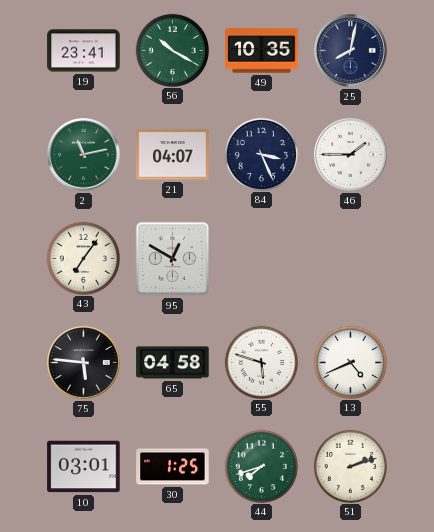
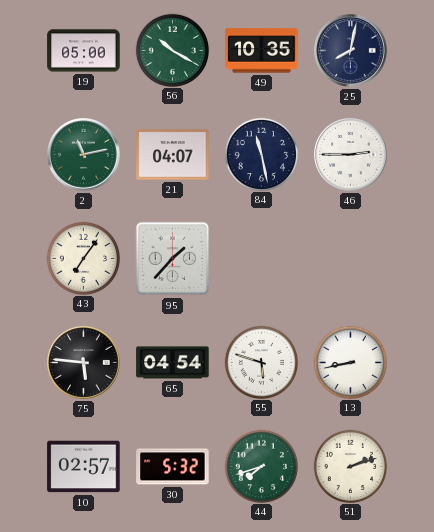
19: 23:41 -> 05:00 (84, 51)
84: 3:26 -> 11:28 (261, 154)
46: 1:45 -> 2:45 (351, 155)
95: 12:50 -> 1:37 (173, 259)
65: 04:58 -> 04:54 (173, 363)
13: 4:41 -> 8:43 (350, 362)
10: 03:01 -> 02:57 (84, 467)
30: 1:25 -> 5:32 (173, 467)
